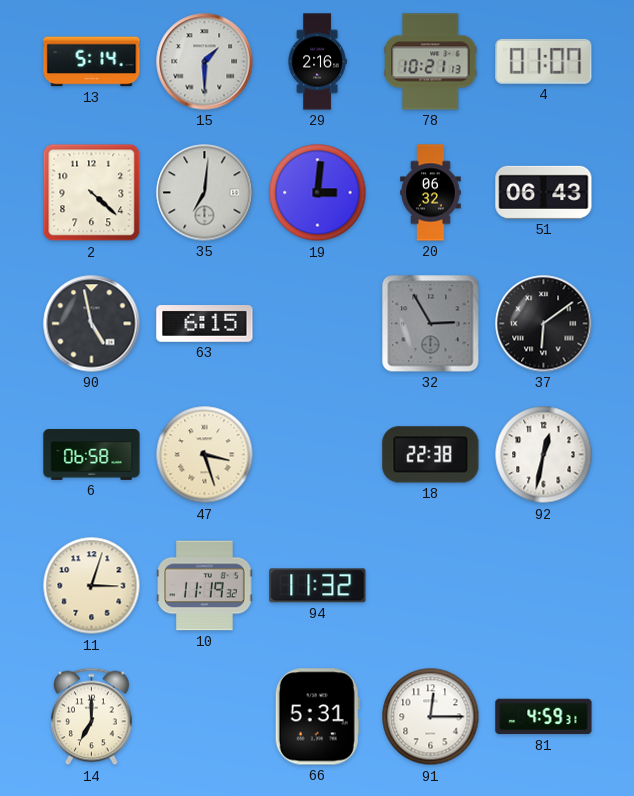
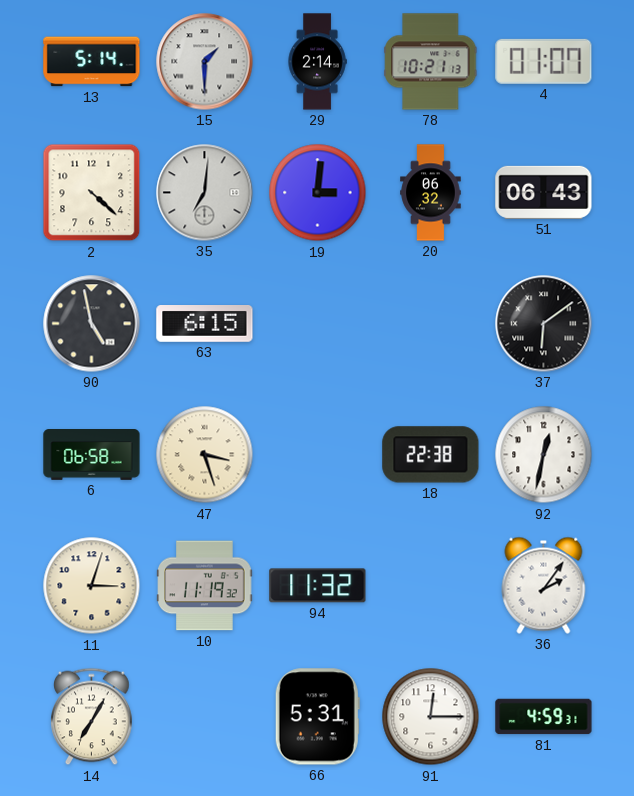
29: 2:16 -> 2:14 (317, 62)
32: 2:55 -> none (431, 324)
36: none -> 2:06 (544, 585)
14: 7:00 -> 7:05 (92, 717)
